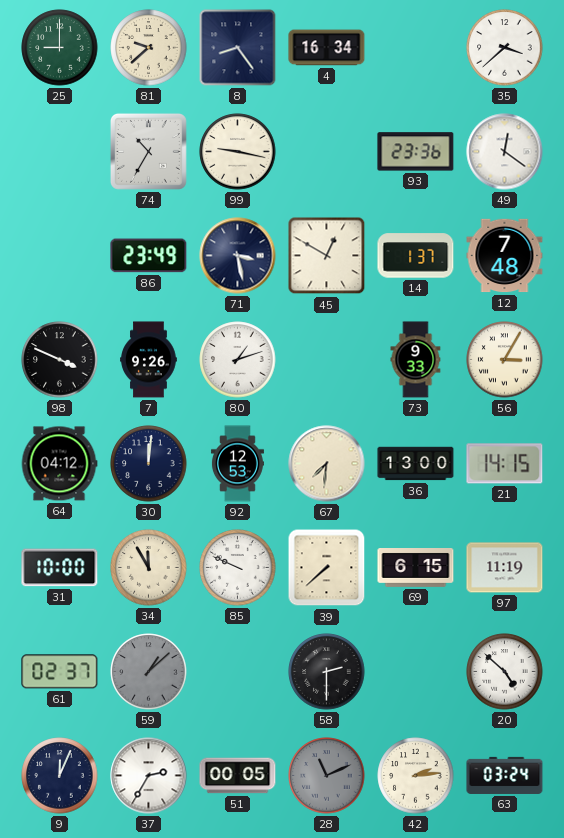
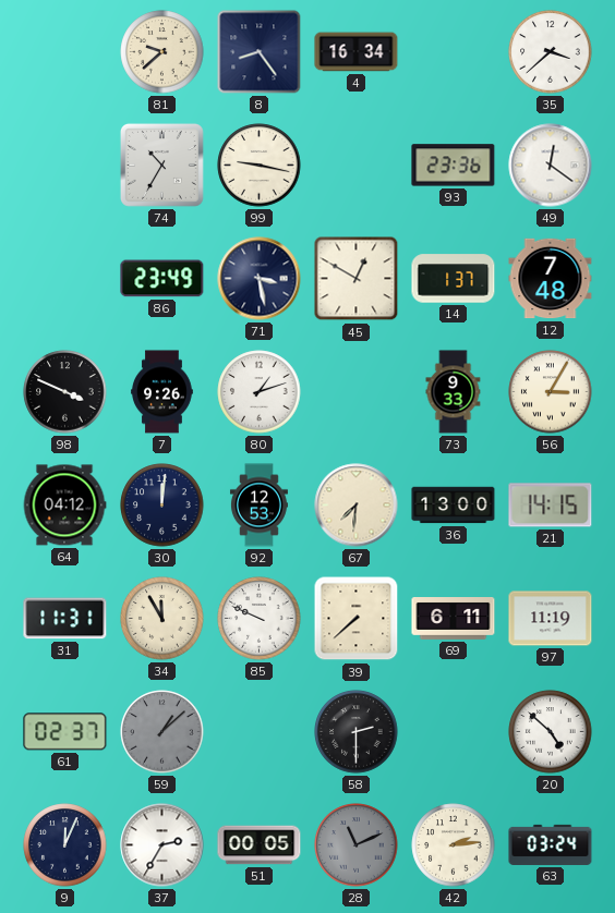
25: 9:00 -> none (60, 48)
31: 10:00 -> 11:31 (65, 619)
69: 6:15 -> 6:11 (454, 619)
